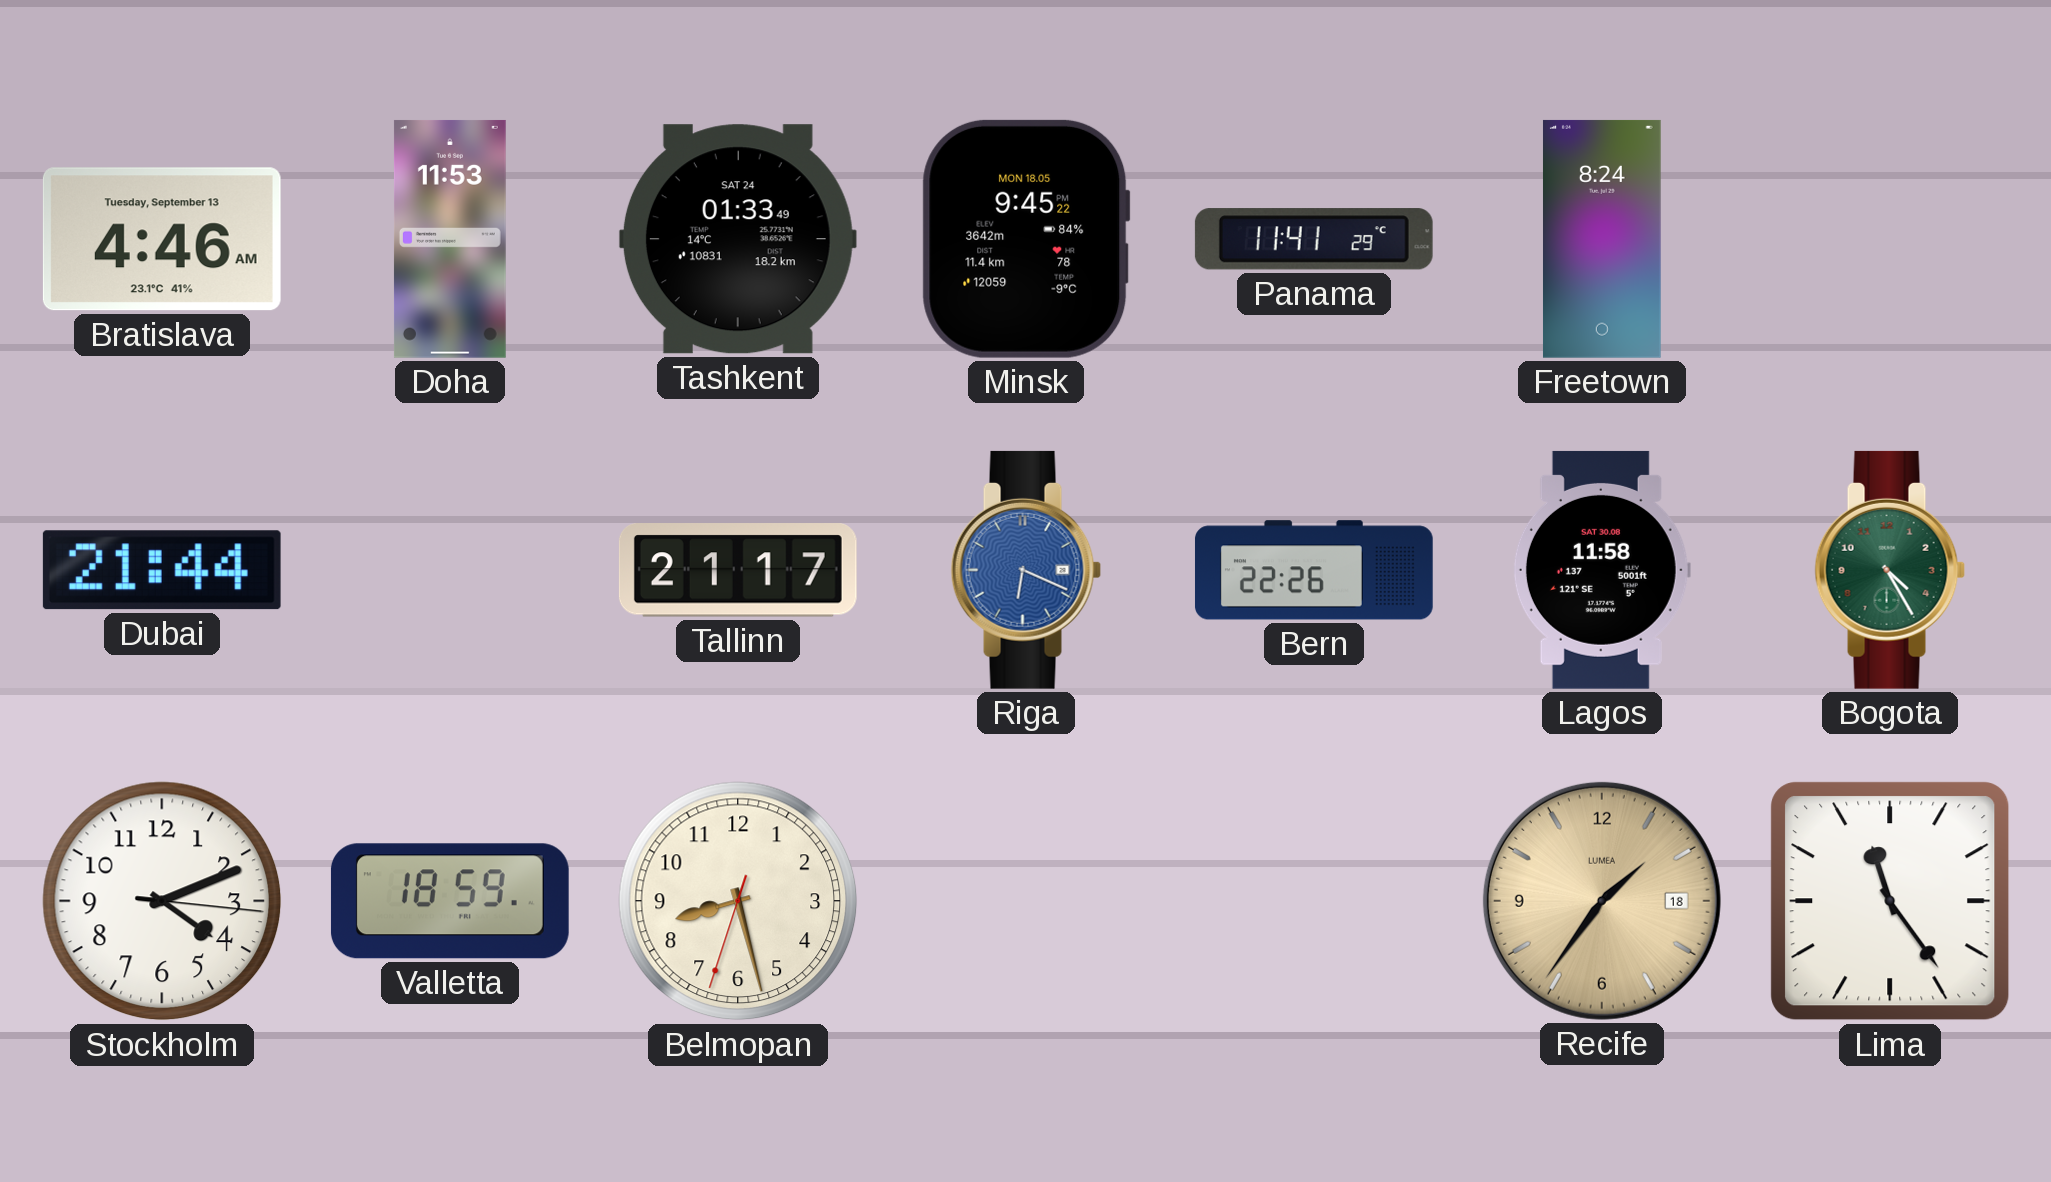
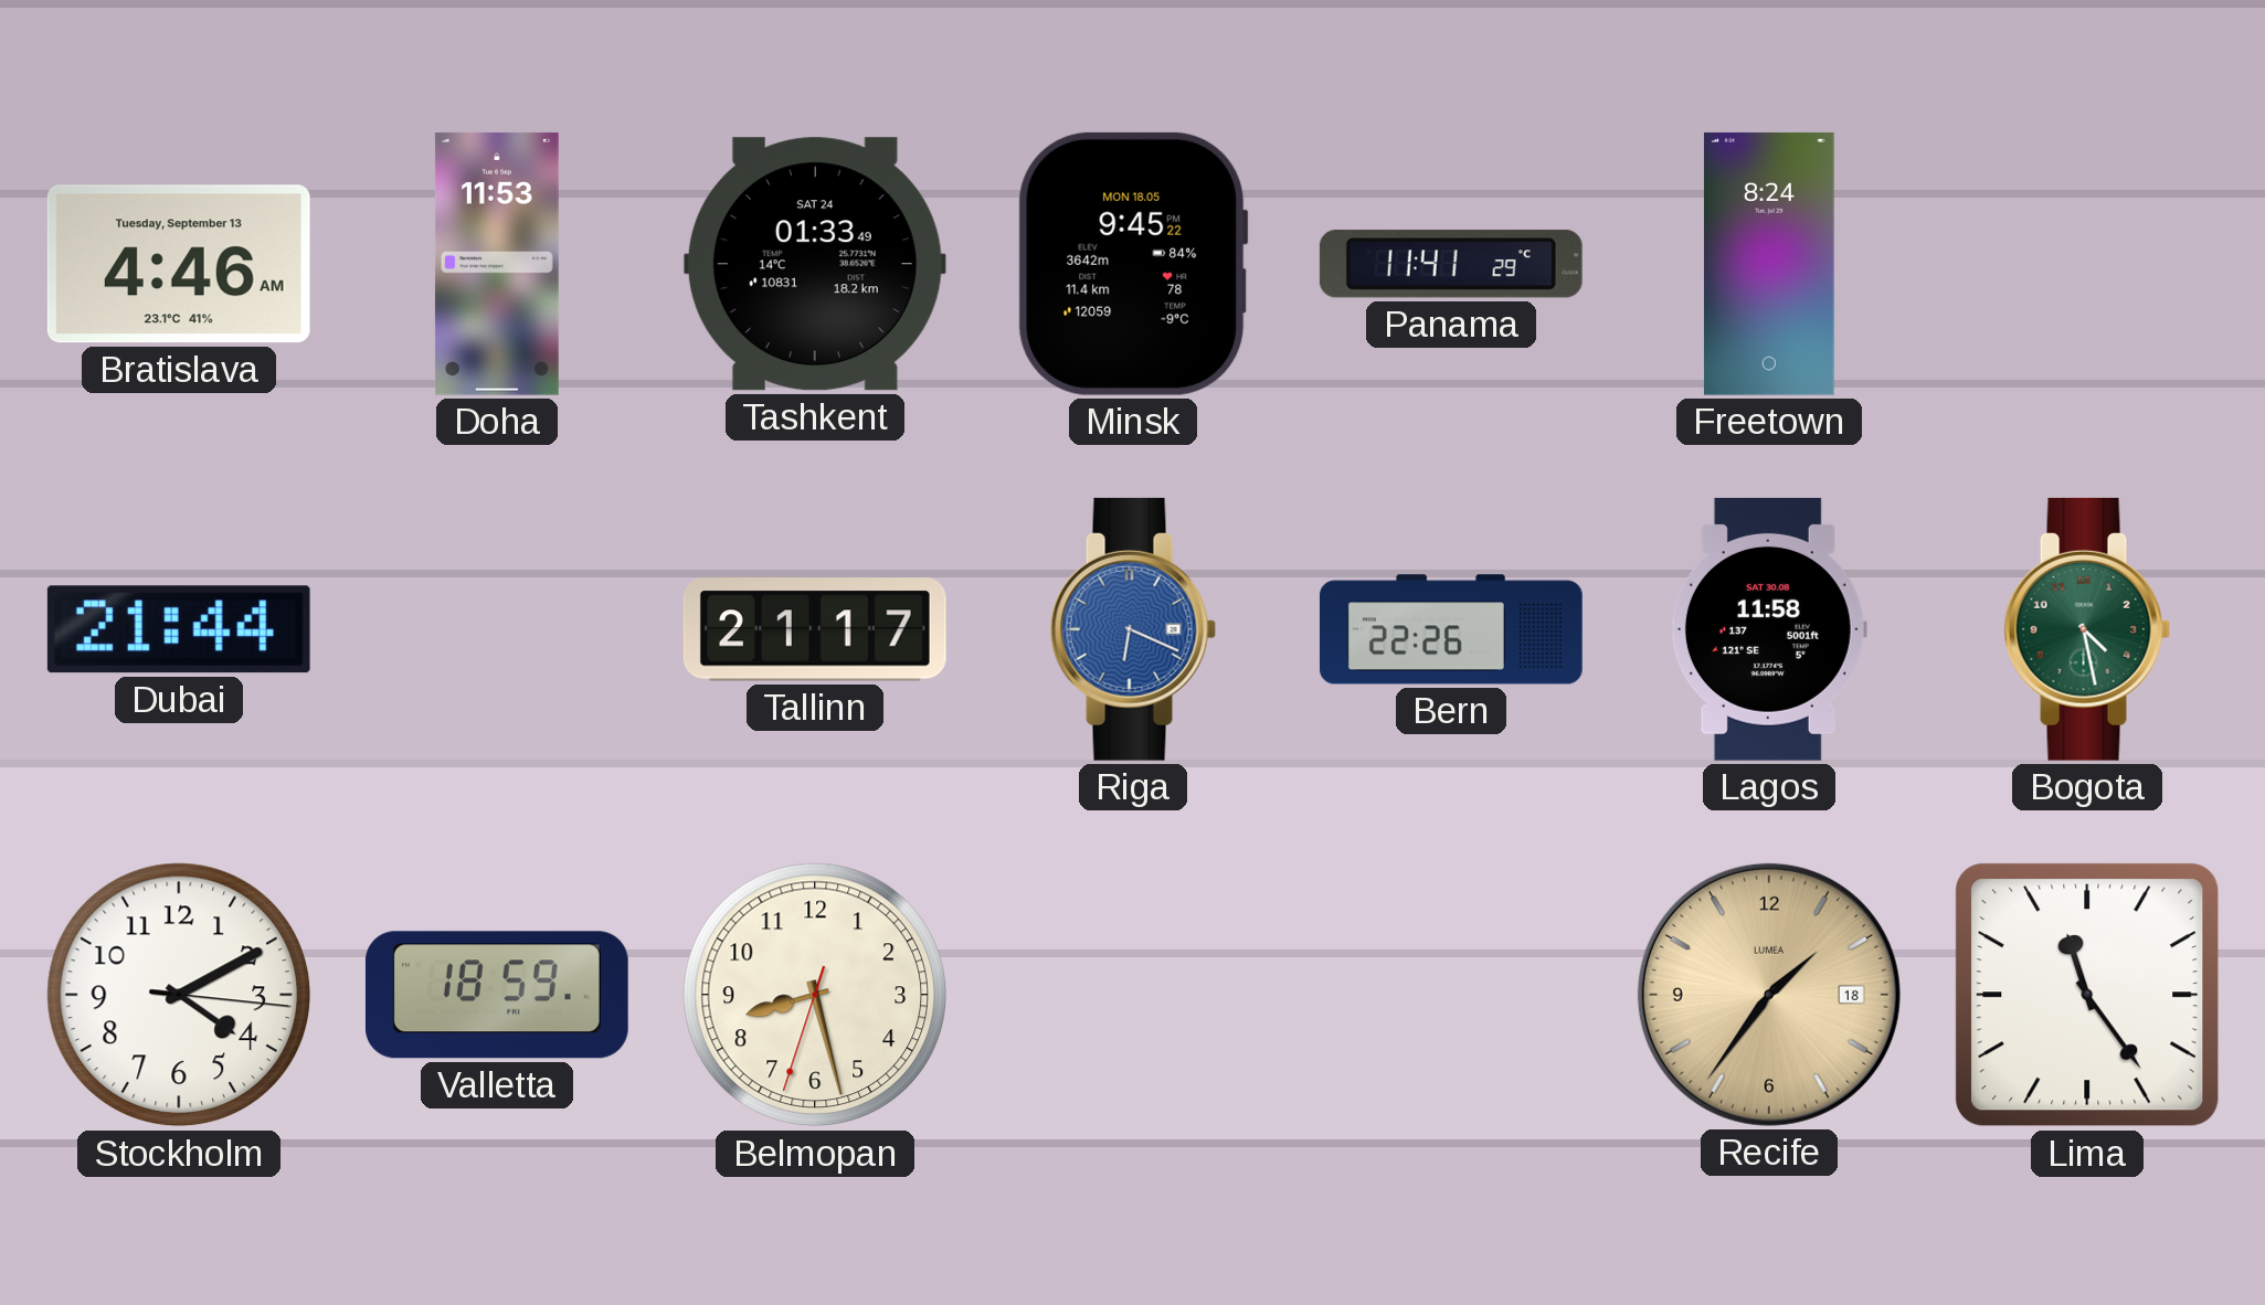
Bogota: 4:25 -> 4:28 (2087, 629)
Stockholm: 4:11 -> 4:10 (179, 995)
